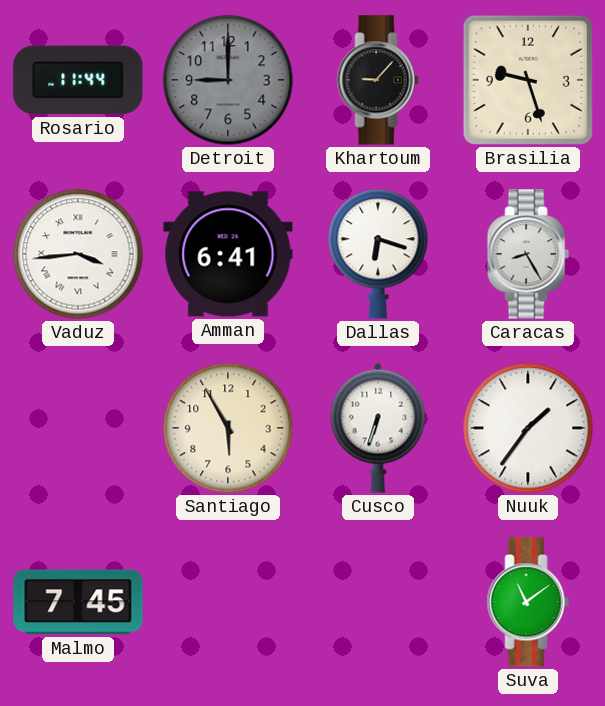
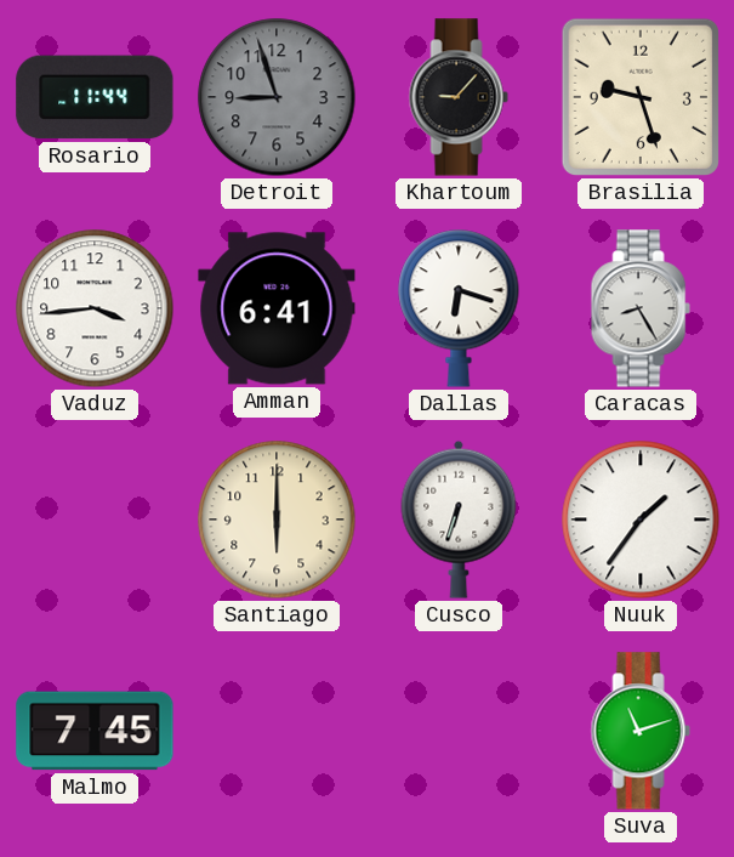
Detroit: 9:00 -> 8:57 (277, 97)
Vaduz numerals: Roman -> Arabic (95, 308)
Santiago: 5:55 -> 6:00 (277, 520)
Suva: 11:09 -> 11:12 (641, 731)
